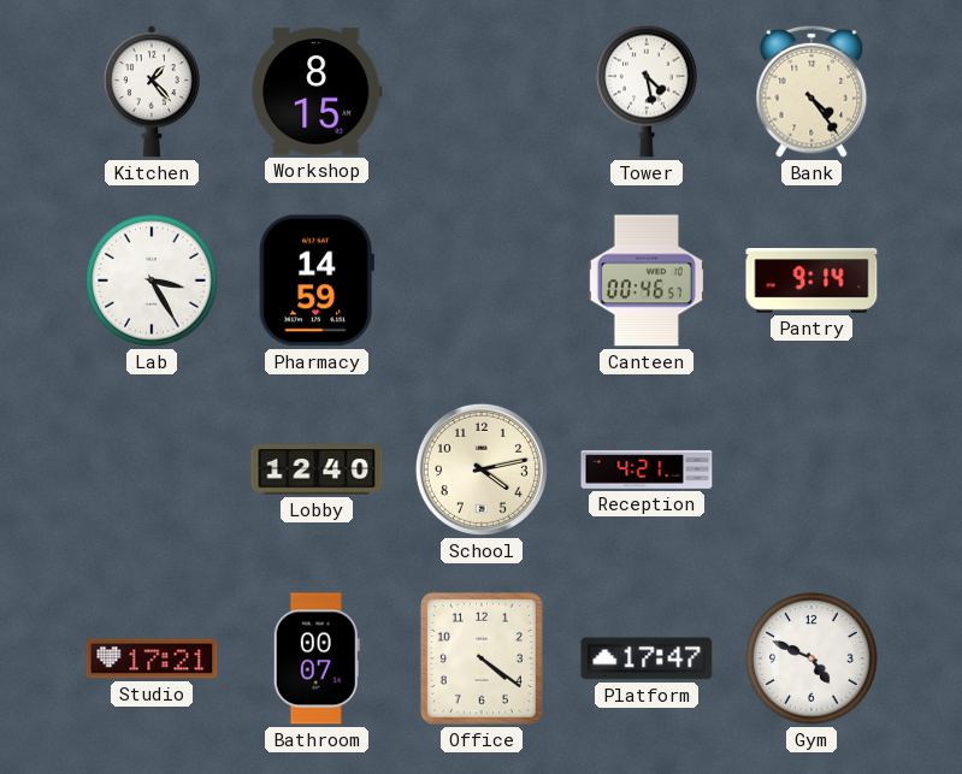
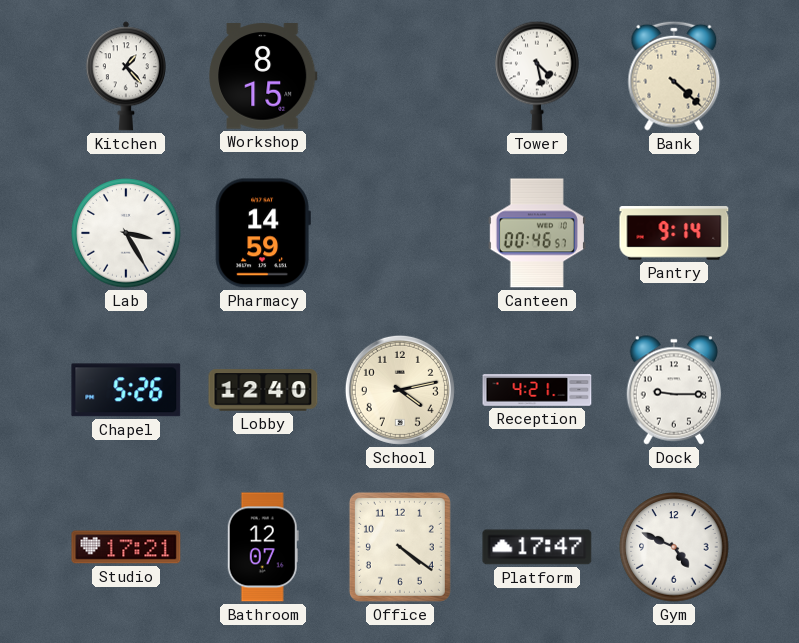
Bank: 4:24 -> 4:22 (674, 76)
Chapel: none -> 5:26 (126, 390)
Dock: none -> 9:15 (674, 390)
Bathroom: 00:07 -> 12:07 (263, 547)
